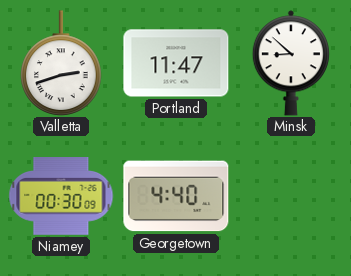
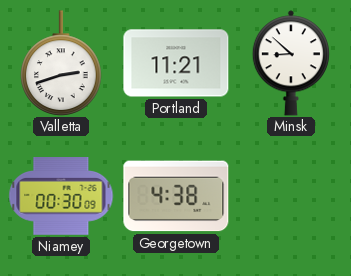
Portland: 11:47 -> 11:21 (176, 63)
Georgetown: 4:40 -> 4:38 (176, 196)
